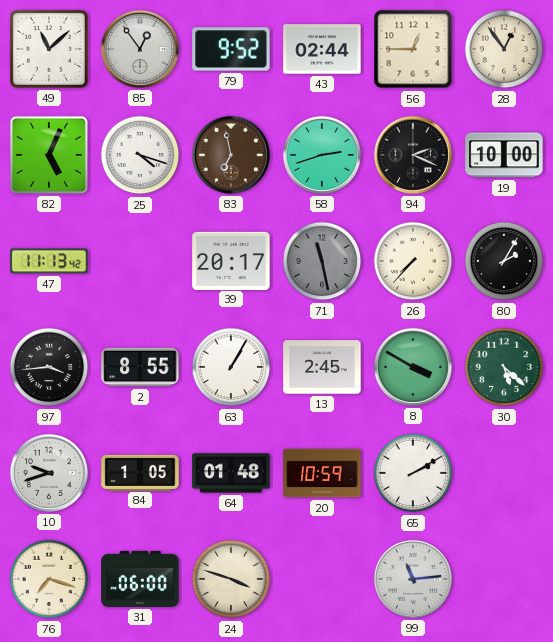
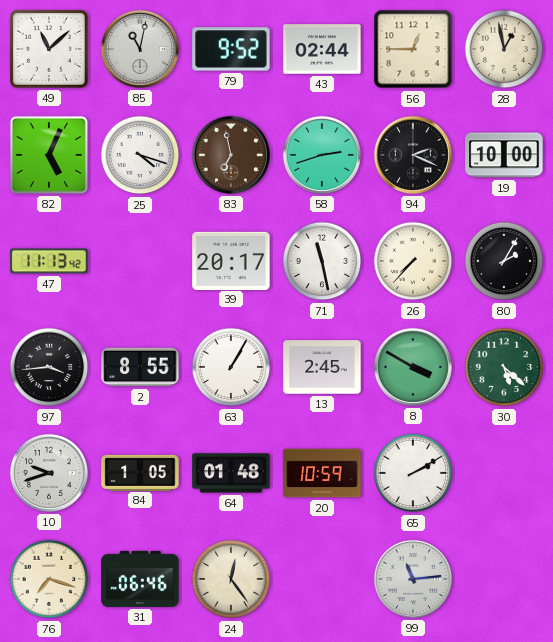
85: 12:54 -> 11:02 (140, 49)
28: 12:54 -> 12:58 (504, 49)
71 dial: grey -> white (322, 261)
31: 06:00 -> 06:46 (140, 579)
24: 3:48 -> 12:24 (231, 579)
